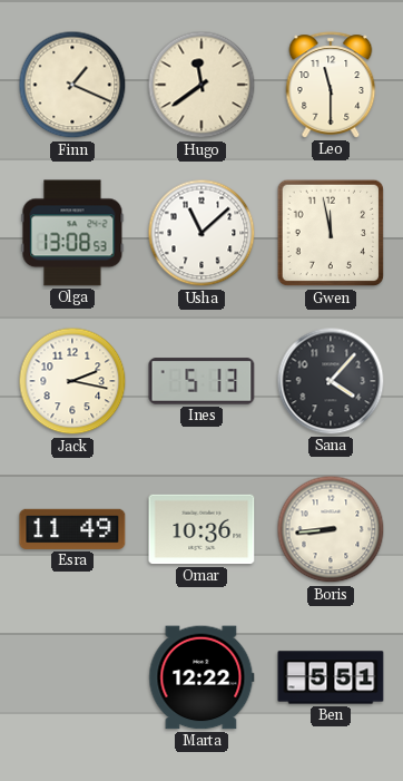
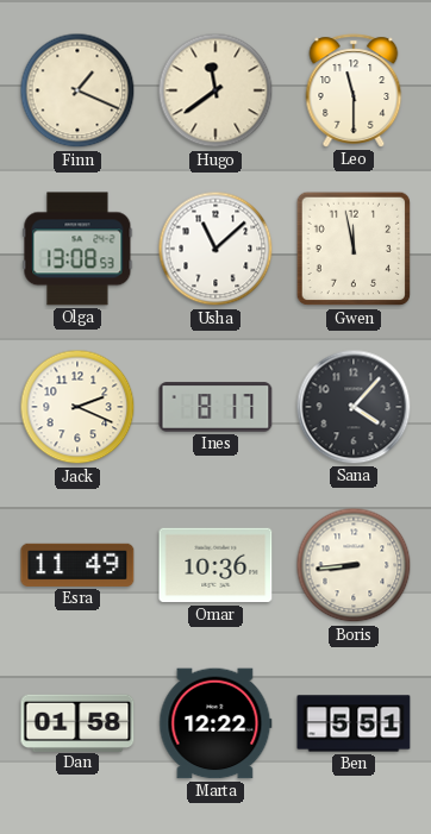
Jack: 2:17 -> 2:19 (77, 407)
Ines: 5:13 -> 8:17 (215, 407)
Dan: none -> 01:58 (77, 722)
